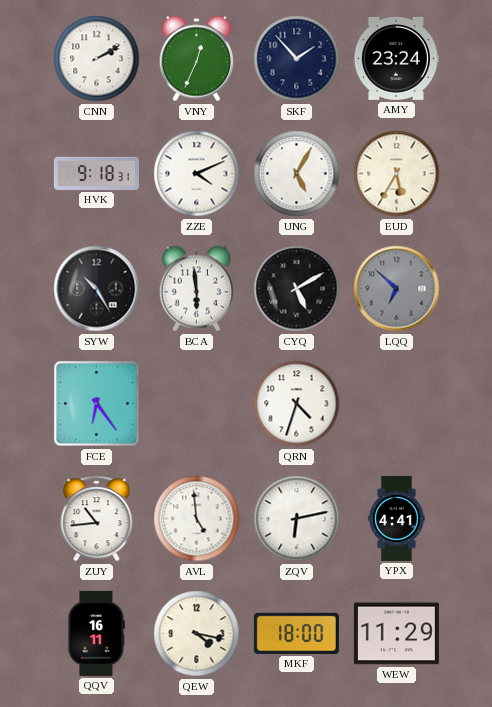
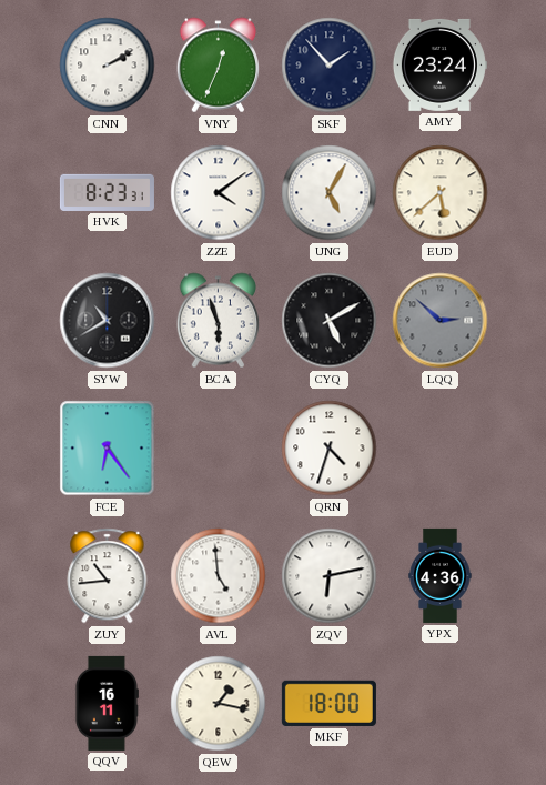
HVK: 9:18 -> 8:23 (107, 192)
ZZE: 4:11 -> 4:09 (219, 193)
EUD: 5:35 -> 5:38 (441, 193)
SYW: 10:25 -> 10:40 (108, 321)
BCA: 5:59 -> 5:57 (218, 321)
LQQ: 6:52 -> 2:52 (441, 321)
YPX: 4:41 -> 4:36 (441, 575)
QEW: 4:17 -> 1:17 (219, 704)
WEW: 11:29 -> none (396, 634)
